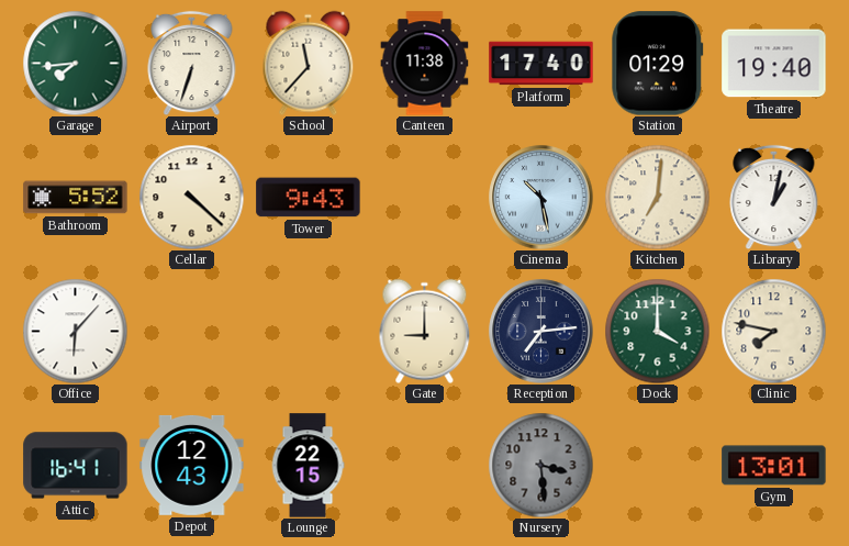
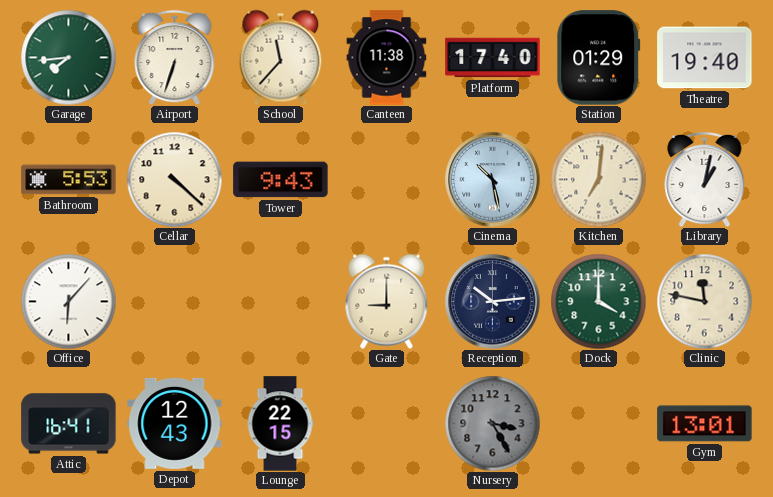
Bathroom: 5:52 -> 5:53 (69, 180)
Reception: 7:14 -> 10:14 (493, 302)
Clinic: 7:47 -> 11:47 (704, 301)
Nursery: 3:29 -> 3:25 (492, 423)
